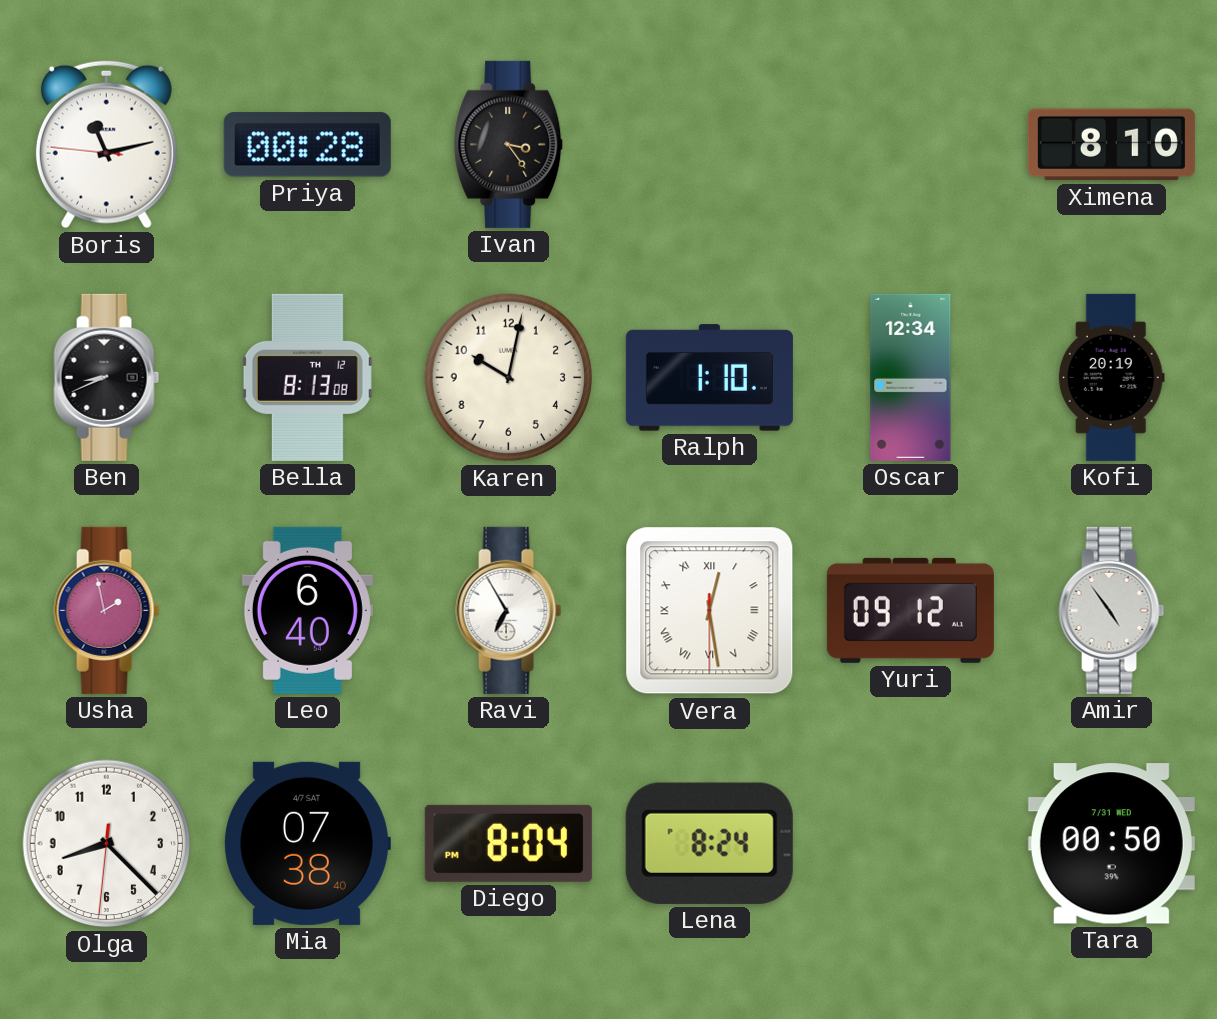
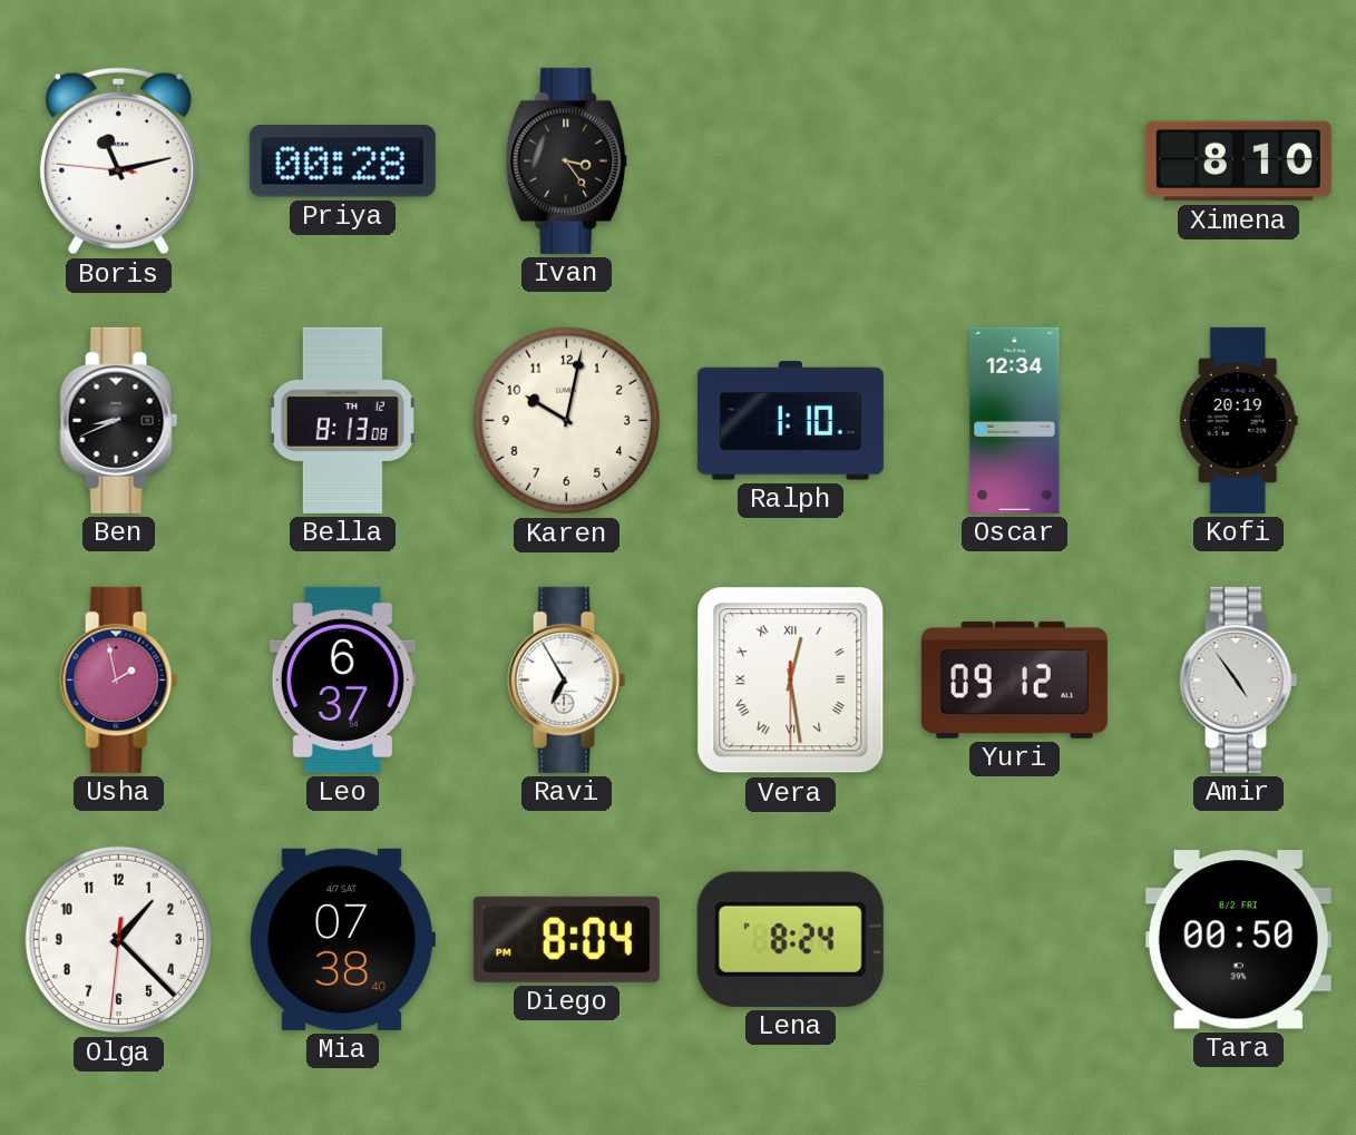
Leo: 6:40 -> 6:37 (342, 679)
Olga: 8:22 -> 1:22 (119, 940)
Tara date: 7/31 WED -> 8/2 FRI (1238, 940)
